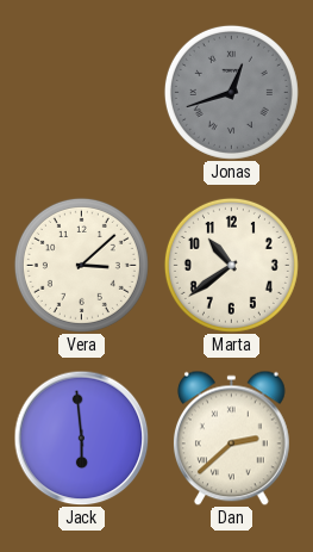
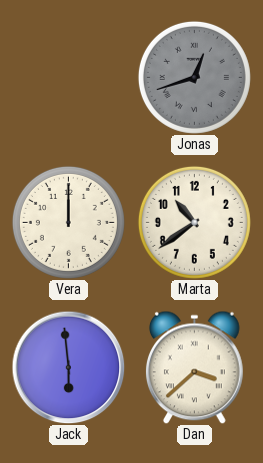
Vera: 3:08 -> 12:00 (68, 222)
Dan: 2:38 -> 3:38 (194, 367)
